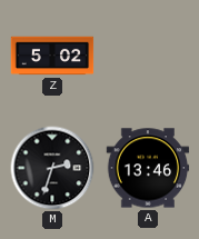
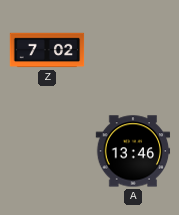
Z: 5:02 -> 7:02 (47, 50)
M: 2:33 -> none (52, 168)
